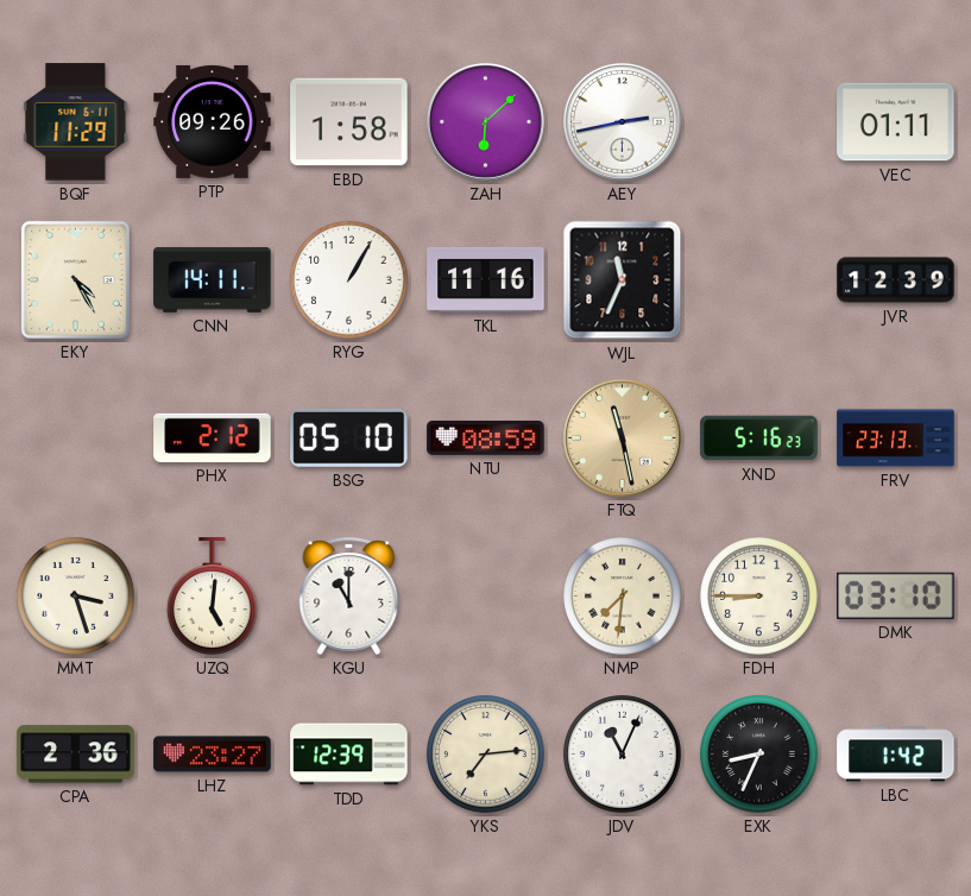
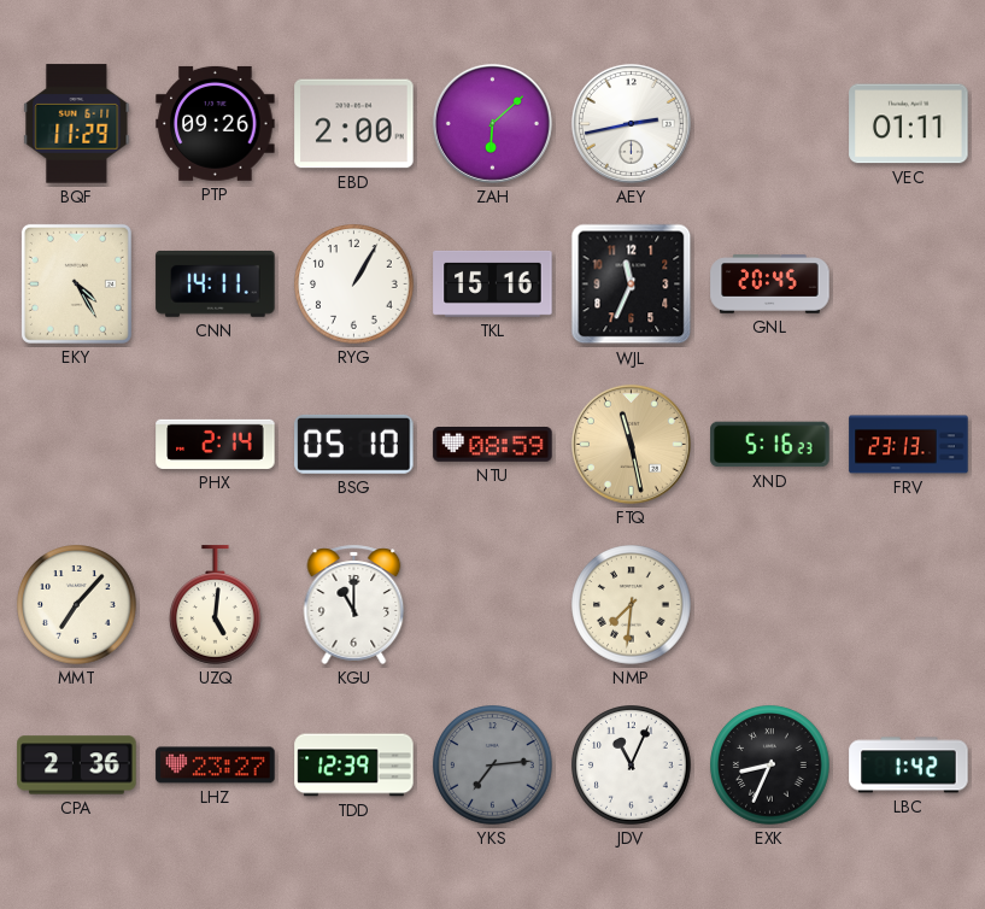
EBD: 1:58 -> 2:00 (354, 124)
TKL: 11:16 -> 15:16 (493, 283)
GNL: none -> 20:45 (770, 285)
JVR: 12:39 -> none (896, 280)
PHX: 2:12 -> 2:14 (216, 444)
MMT: 3:27 -> 7:07 (77, 605)
FDH: 8:45 -> none (759, 597)
DMK: 03:10 -> none (896, 595)
YKS dial: cream -> grey (493, 766)
